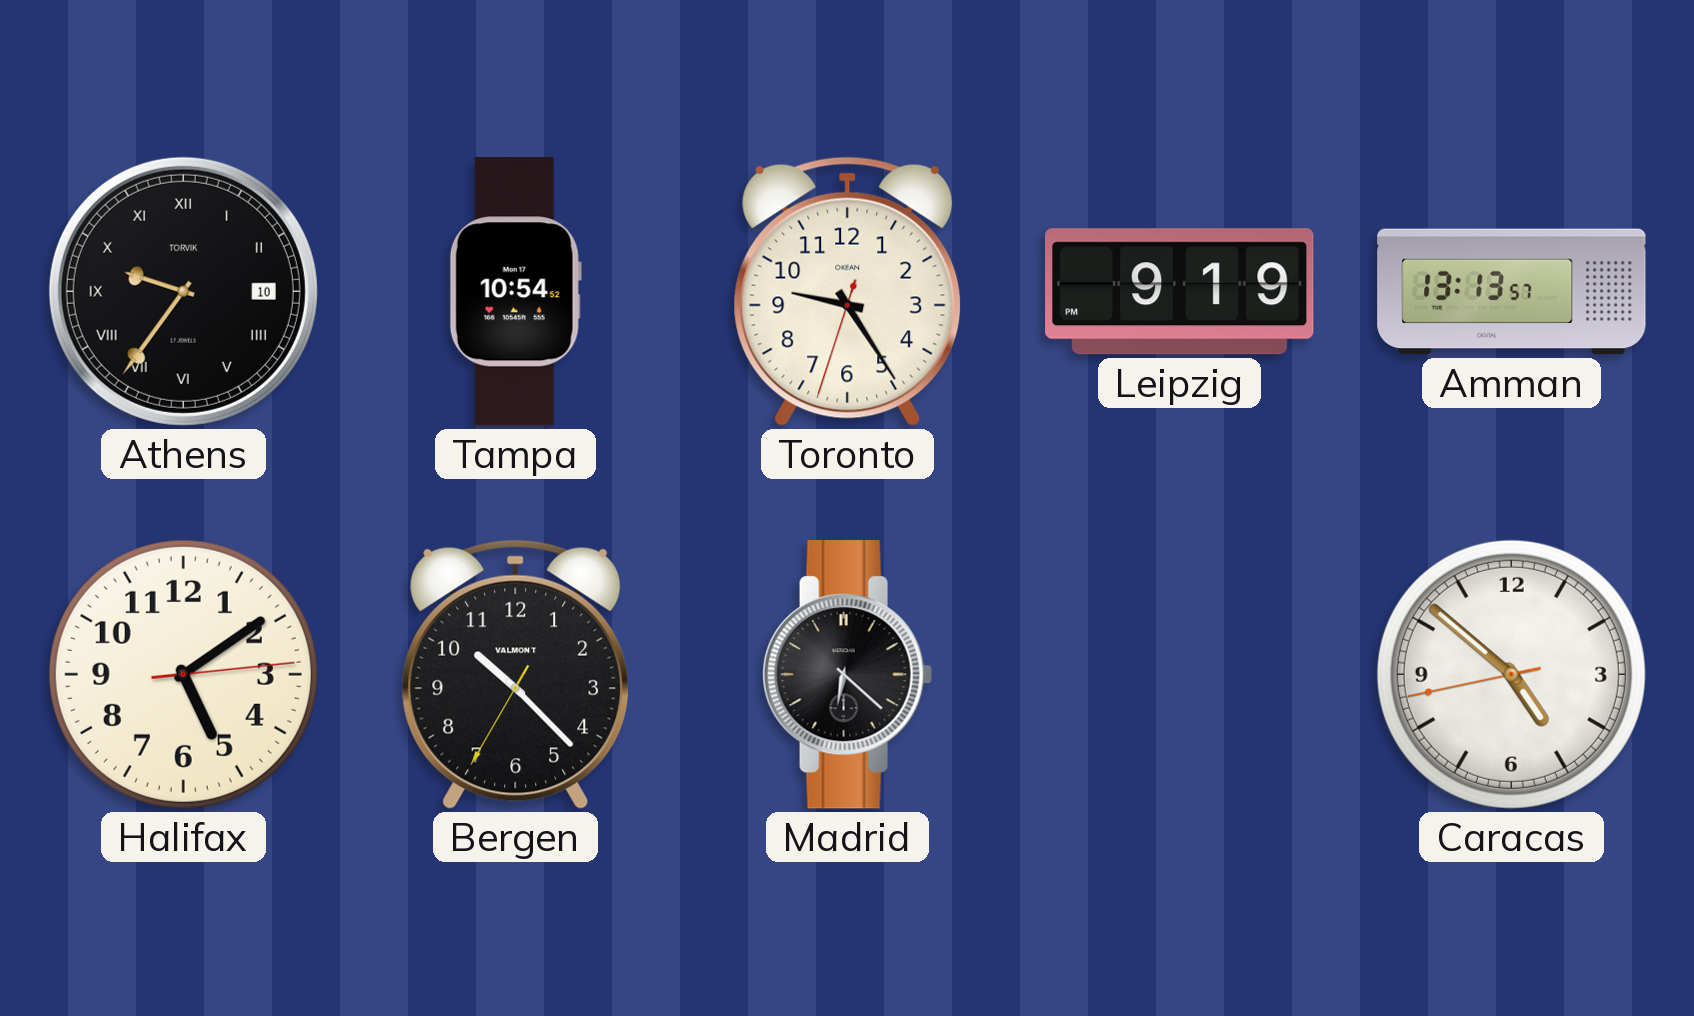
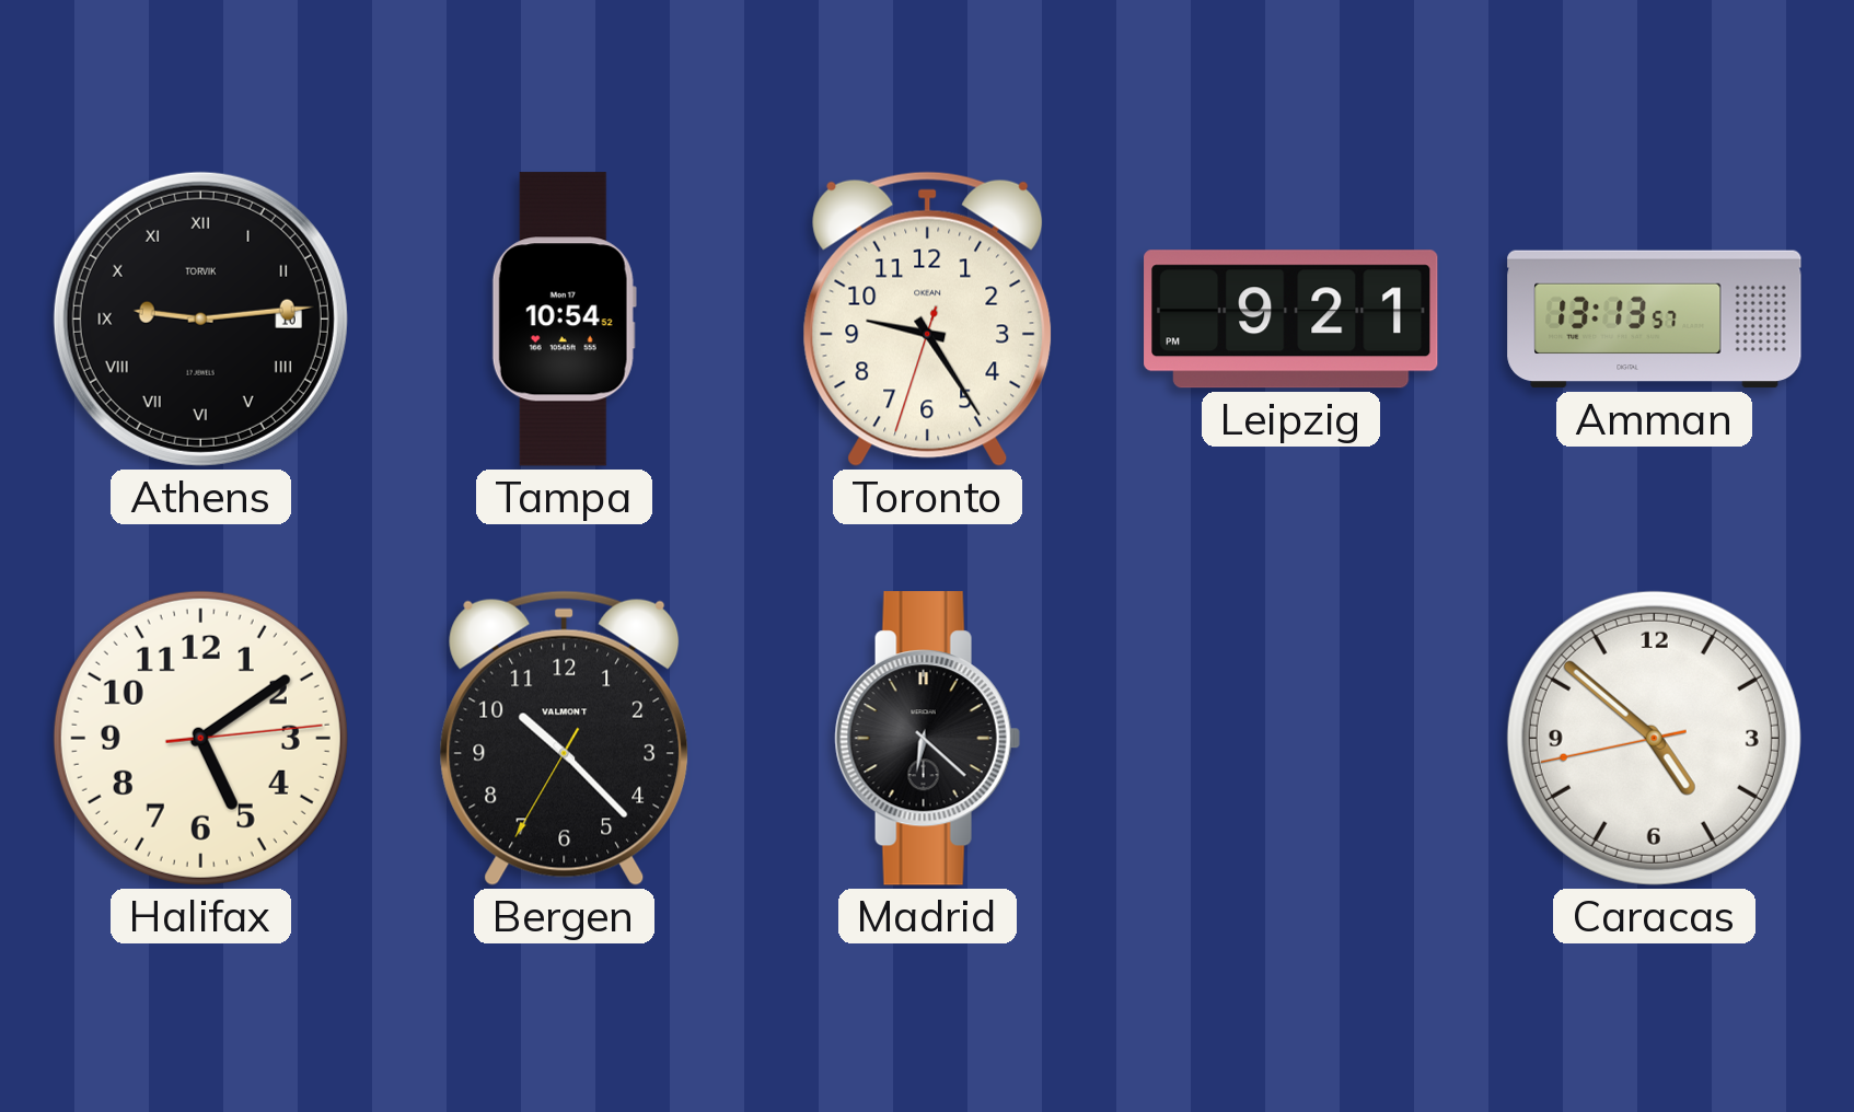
Athens: 9:36 -> 9:14 (200, 318)
Leipzig: 9:19 -> 9:21 (1291, 320)
